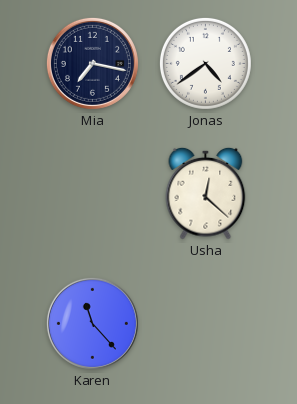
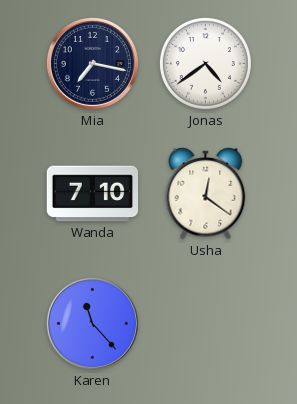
Wanda: none -> 7:10 (93, 194)
Usha: 12:22 -> 12:21 (206, 193)
